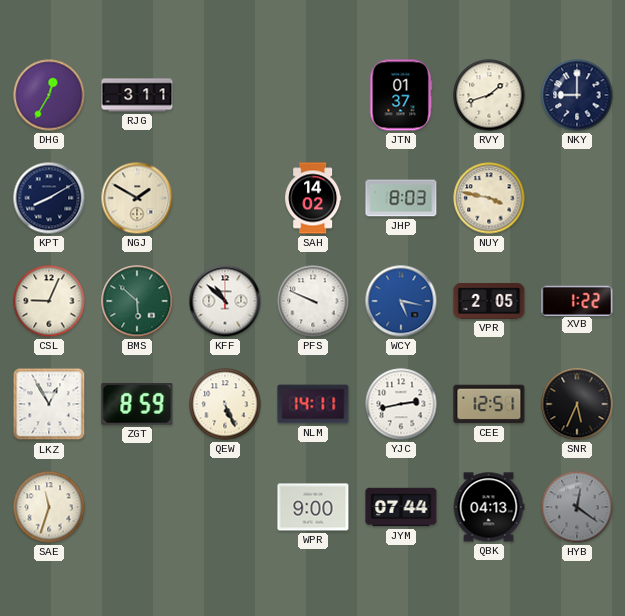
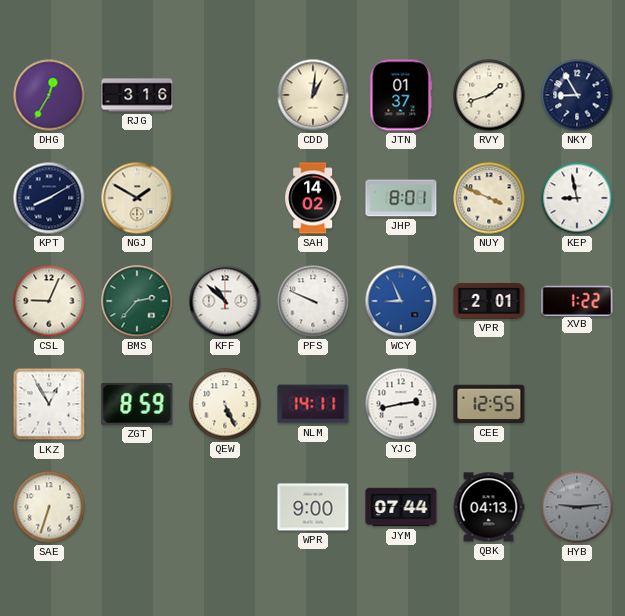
RJG: 3:11 -> 3:16 (137, 95)
CDD: none -> 1:01 (313, 95)
NKY: 9:00 -> 8:55 (577, 95)
JHP: 8:03 -> 8:01 (401, 198)
NUY: 3:47 -> 3:49 (489, 198)
KEP: none -> 8:58 (577, 198)
BMS: 5:52 -> 2:37 (137, 301)
WCY: 5:17 -> 8:56 (401, 301)
VPR: 2:05 -> 2:01 (489, 301)
CEE: 12:51 -> 12:55 (489, 404)
SNR: 5:34 -> none (577, 404)
SAE: 11:33 -> 6:33 (49, 507)
HYB: 12:21 -> 9:14 (577, 507)
